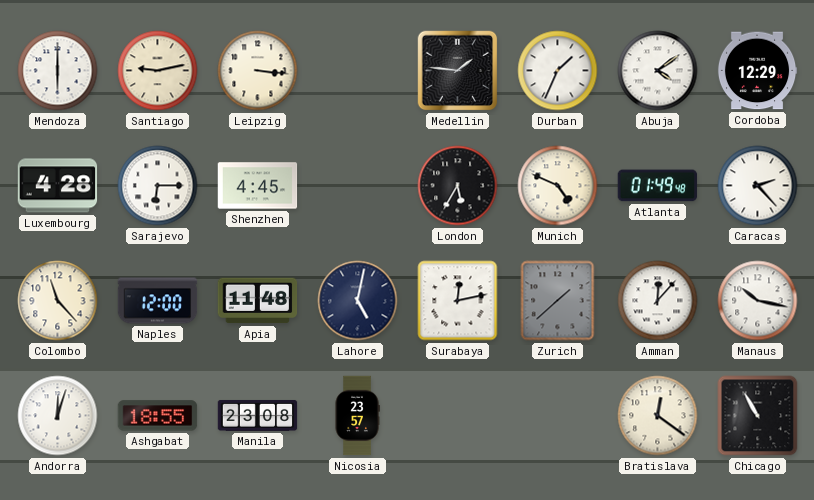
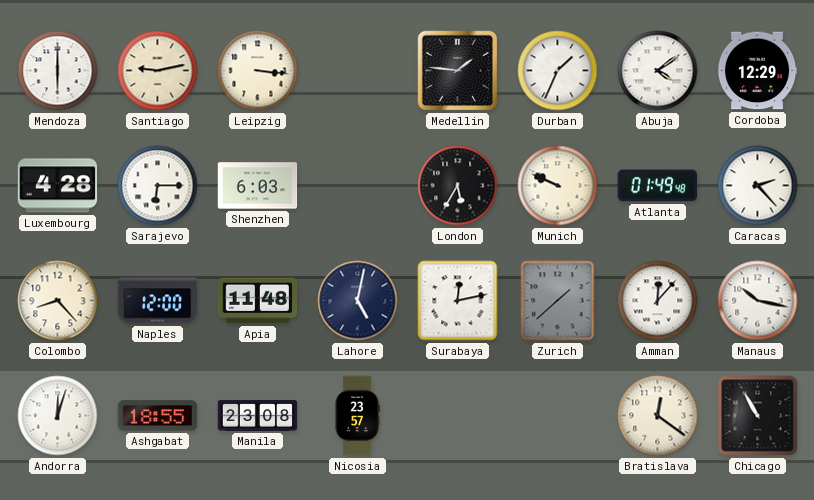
Shenzhen: 4:45 -> 6:03 (258, 186)
Munich: 4:49 -> 9:49 (558, 186)
Colombo: 11:23 -> 8:23 (58, 301)
